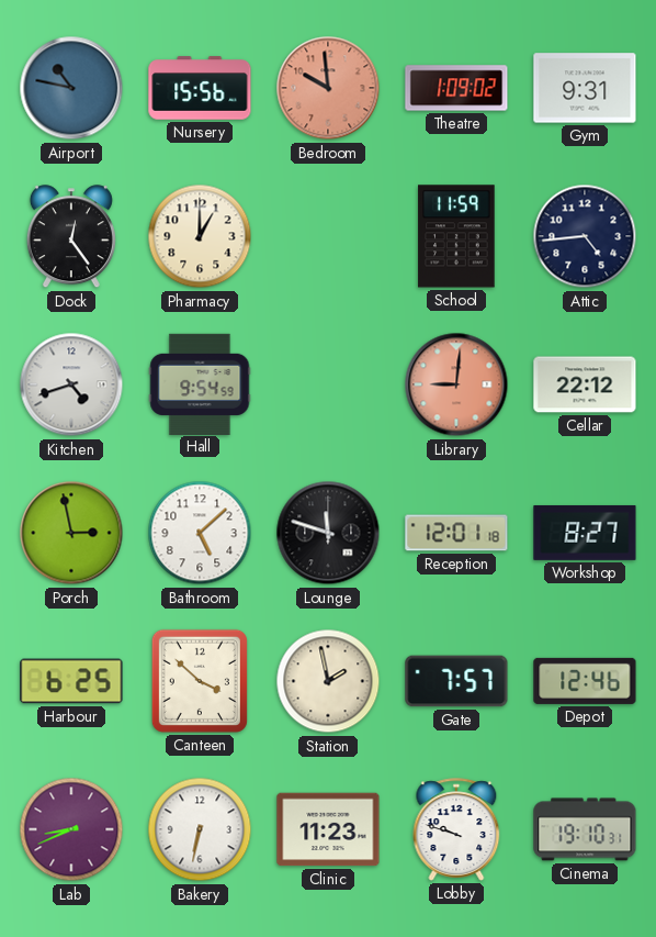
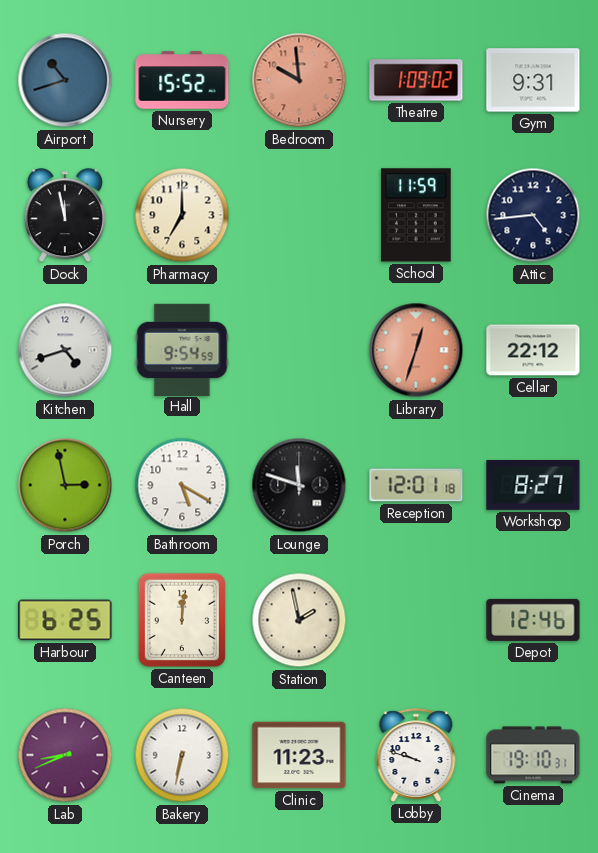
Airport: 10:47 -> 10:42 (65, 80)
Nursery: 15:56 -> 15:52 (182, 80)
Dock: 12:24 -> 11:58 (65, 216)
Pharmacy: 1:00 -> 7:00 (182, 215)
Library: 9:01 -> 12:33 (416, 350)
Bathroom: 5:08 -> 5:20 (182, 485)
Canteen: 3:52 -> 12:01 (182, 620)
Gate: 7:57 -> none (456, 681)
